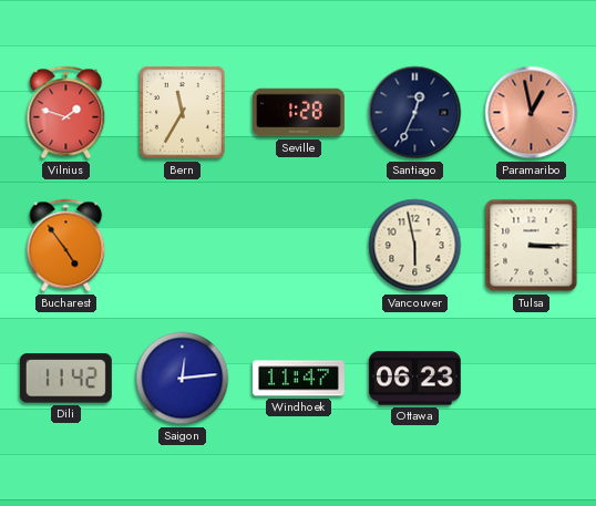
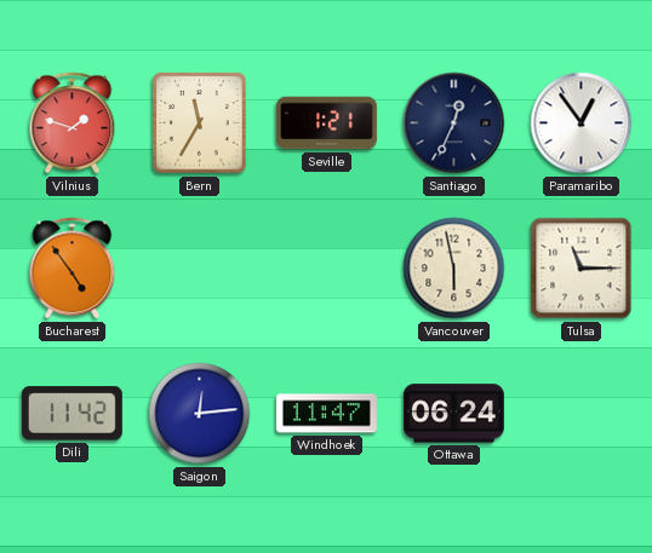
Seville: 1:28 -> 1:21 (326, 123)
Paramaribo: 12:58 -> 12:54 (582, 123)
Paramaribo dial: salmon -> white (582, 123)
Tulsa: 3:15 -> 11:15 (582, 269)
Ottawa: 06:23 -> 06:24 (453, 414)
